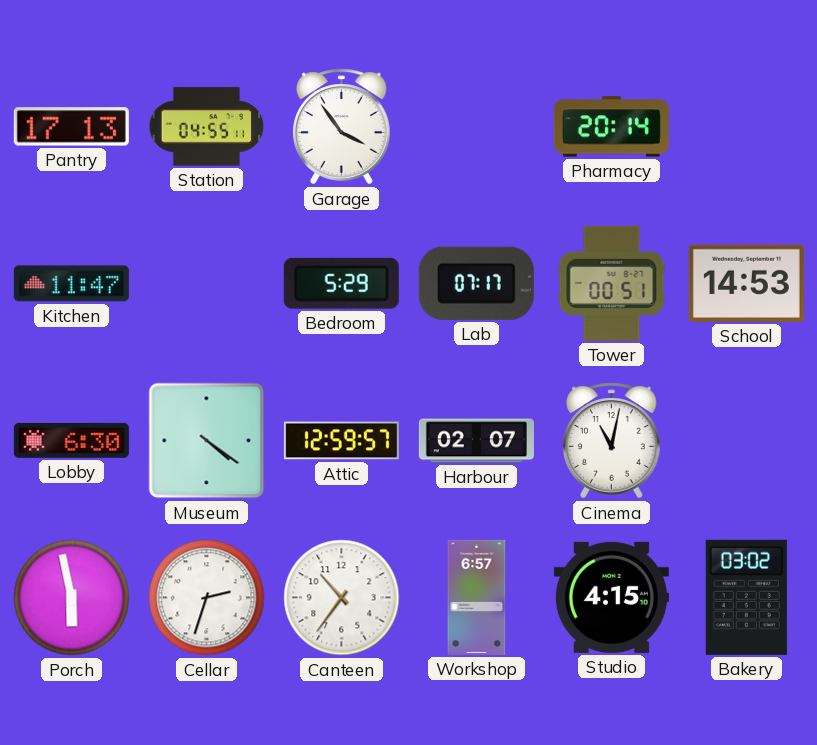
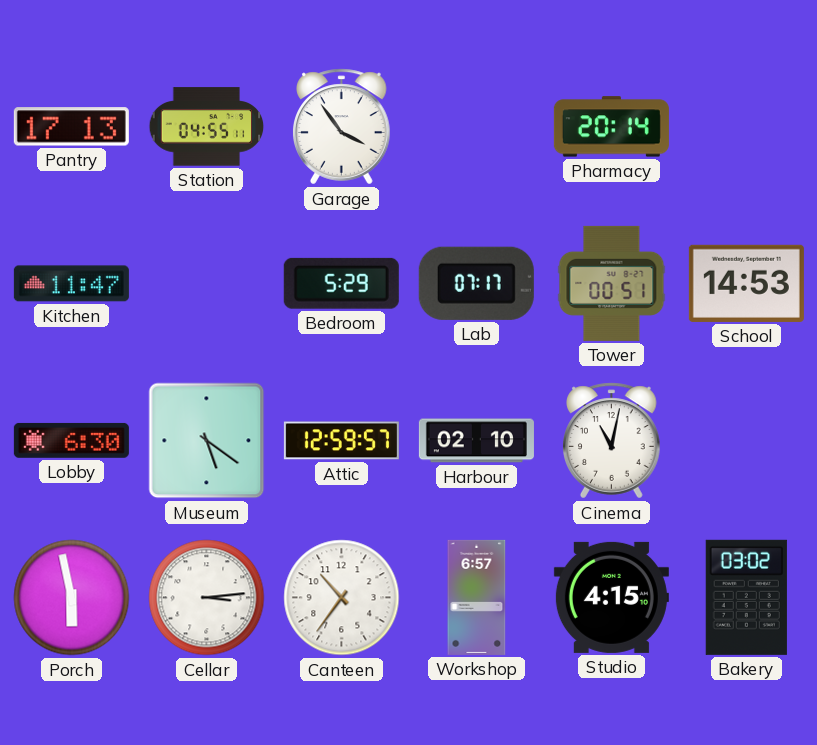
Museum: 4:21 -> 5:21 (207, 441)
Harbour: 02:07 -> 02:10 (476, 441)
Cellar: 2:33 -> 3:14 (207, 598)
